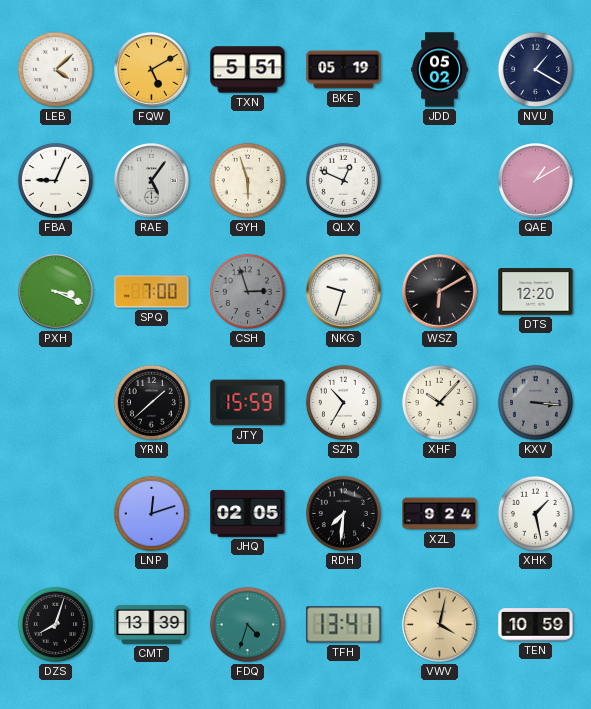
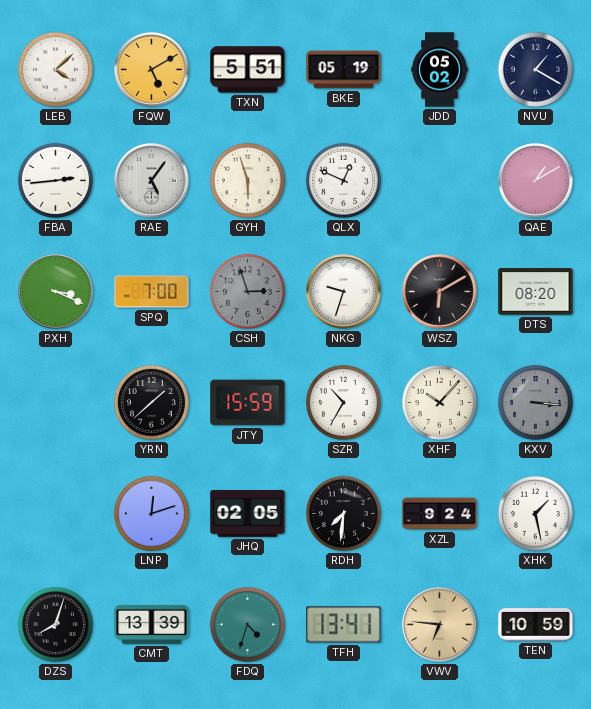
FBA: 9:04 -> 2:44 (55, 180)
DTS: 12:20 -> 08:20 (536, 292)
VWV: 4:02 -> 6:46 (440, 625)
